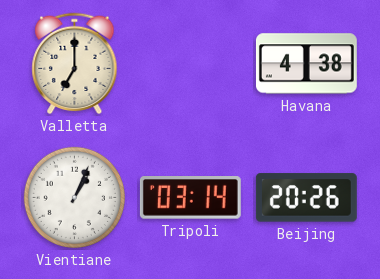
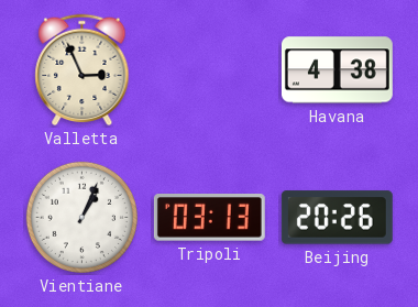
Valletta: 7:00 -> 2:56 (82, 70)
Tripoli: 03:14 -> 03:13 (209, 218)
